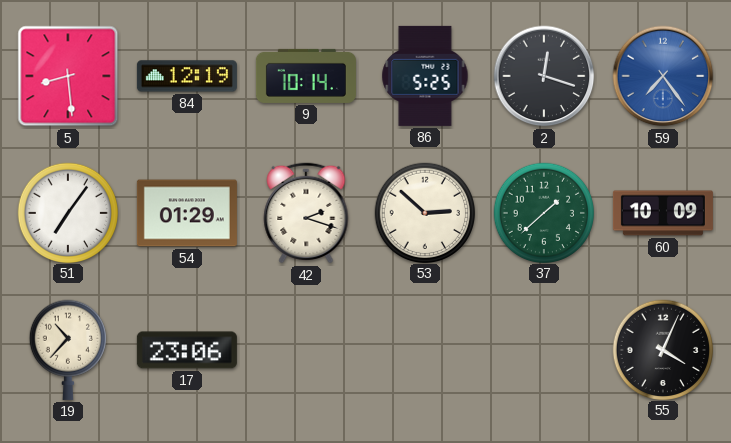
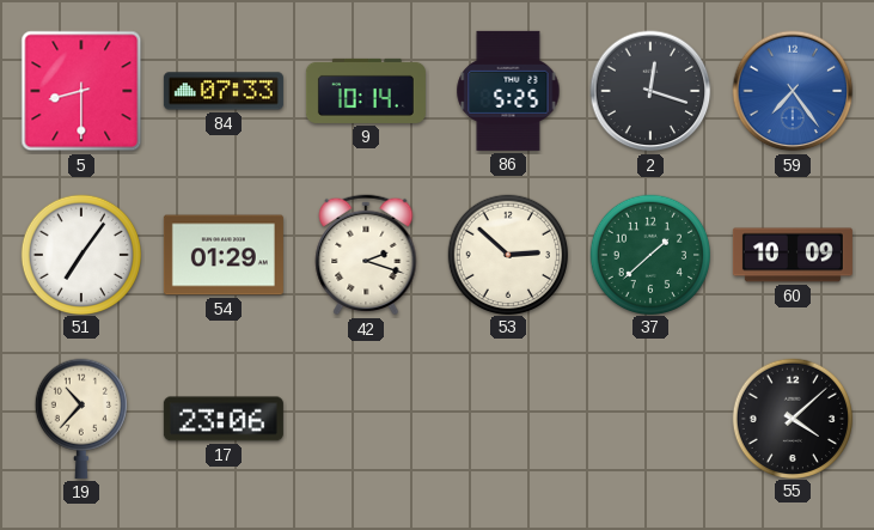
5: 8:29 -> 8:30 (81, 91)
84: 12:19 -> 07:33 (224, 91)
55: 4:04 -> 4:08 (792, 418)
